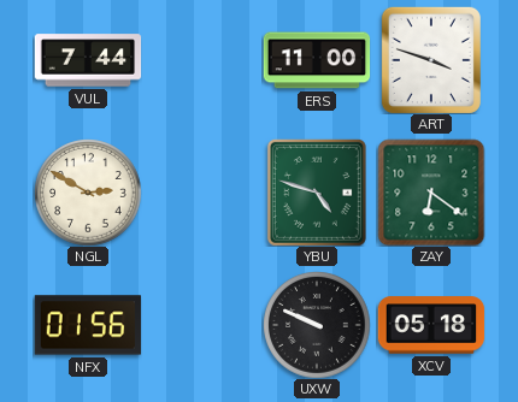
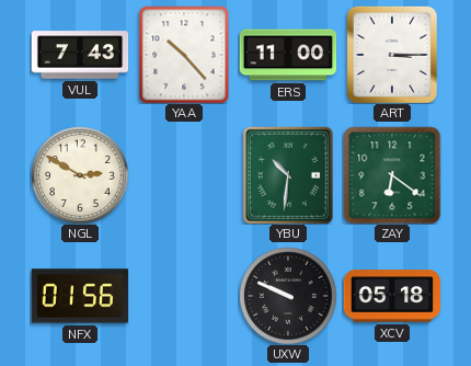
VUL: 7:44 -> 7:43 (80, 55)
YAA: none -> 10:23 (184, 55)
ART: 3:48 -> 3:15 (392, 55)
YBU: 4:48 -> 10:31 (288, 175)
